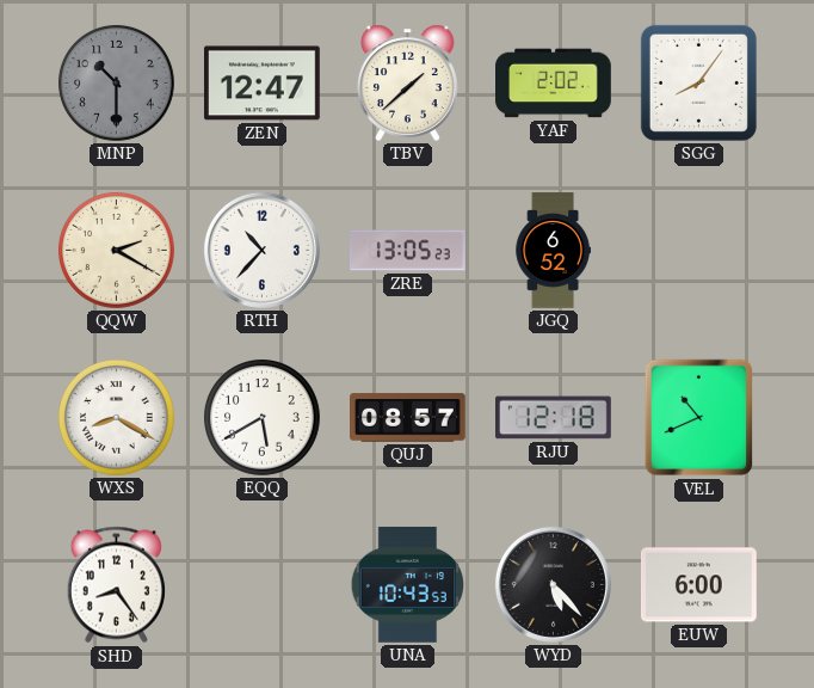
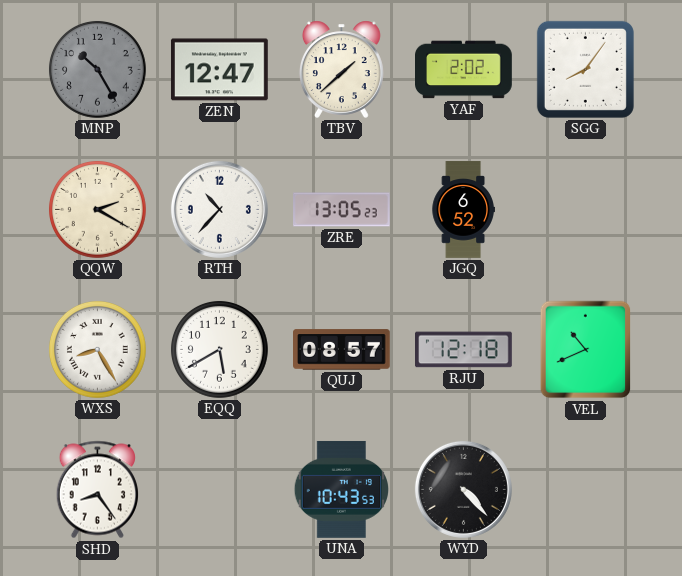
MNP: 10:30 -> 10:25 (97, 69)
WXS: 8:20 -> 8:25 (97, 349)
WYD: 5:23 -> 4:23 (463, 489)
EUW: 6:00 -> none (699, 585)
